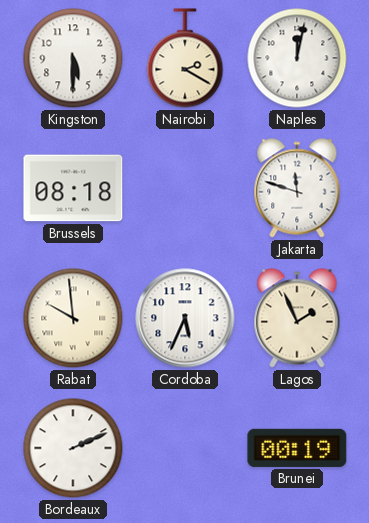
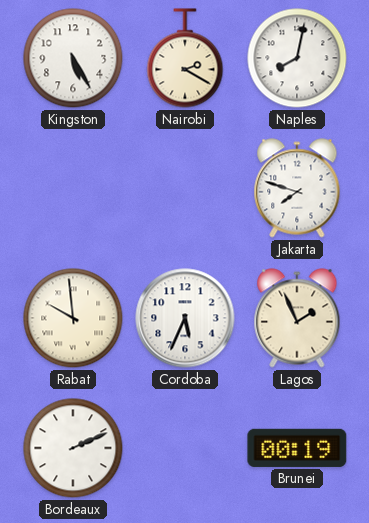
Kingston: 5:30 -> 5:25 (73, 58)
Naples: 12:02 -> 8:02 (297, 58)
Brussels: 08:18 -> none (73, 188)
Jakarta: 11:48 -> 7:48 (297, 188)
